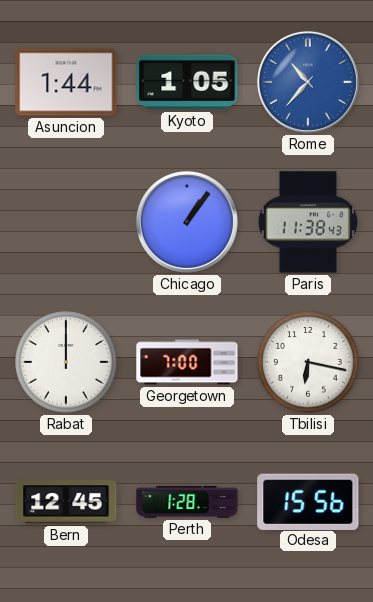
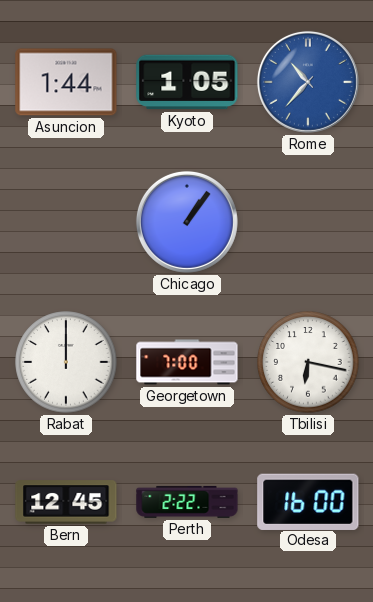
Paris: 11:38 -> none (307, 222)
Perth: 1:28 -> 2:22 (187, 502)
Odesa: 15:56 -> 16:00 (308, 501)
